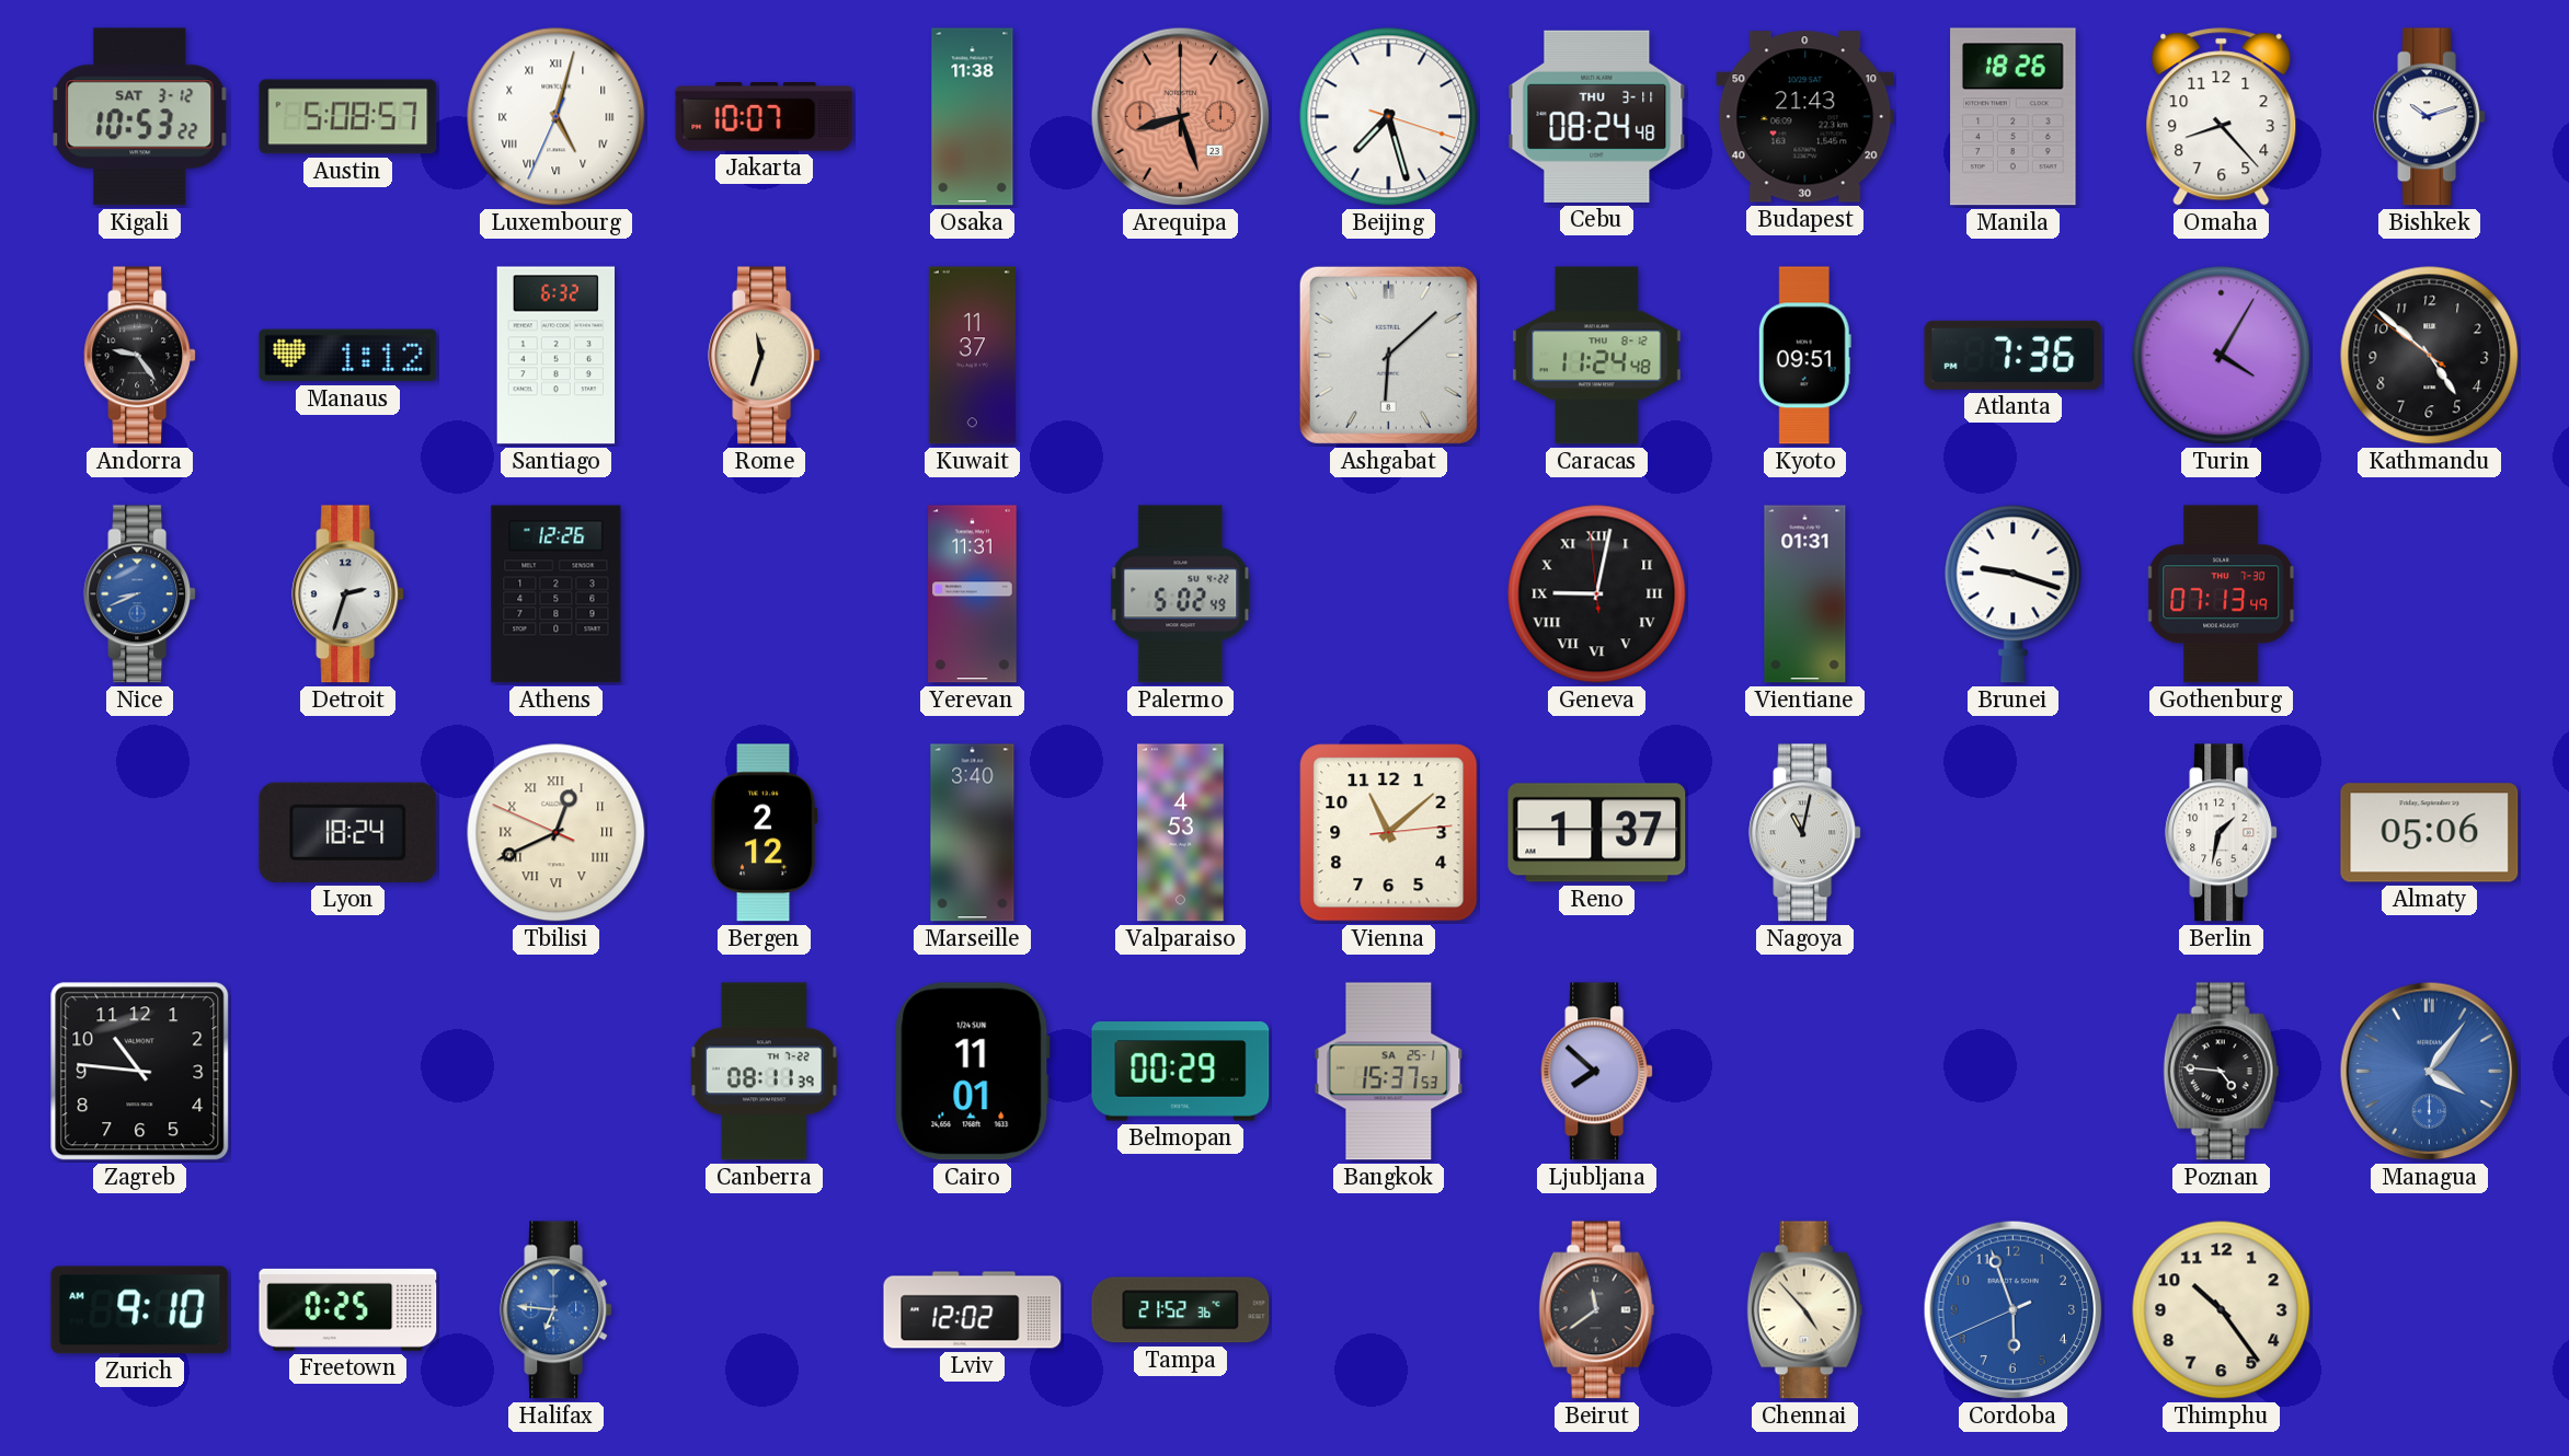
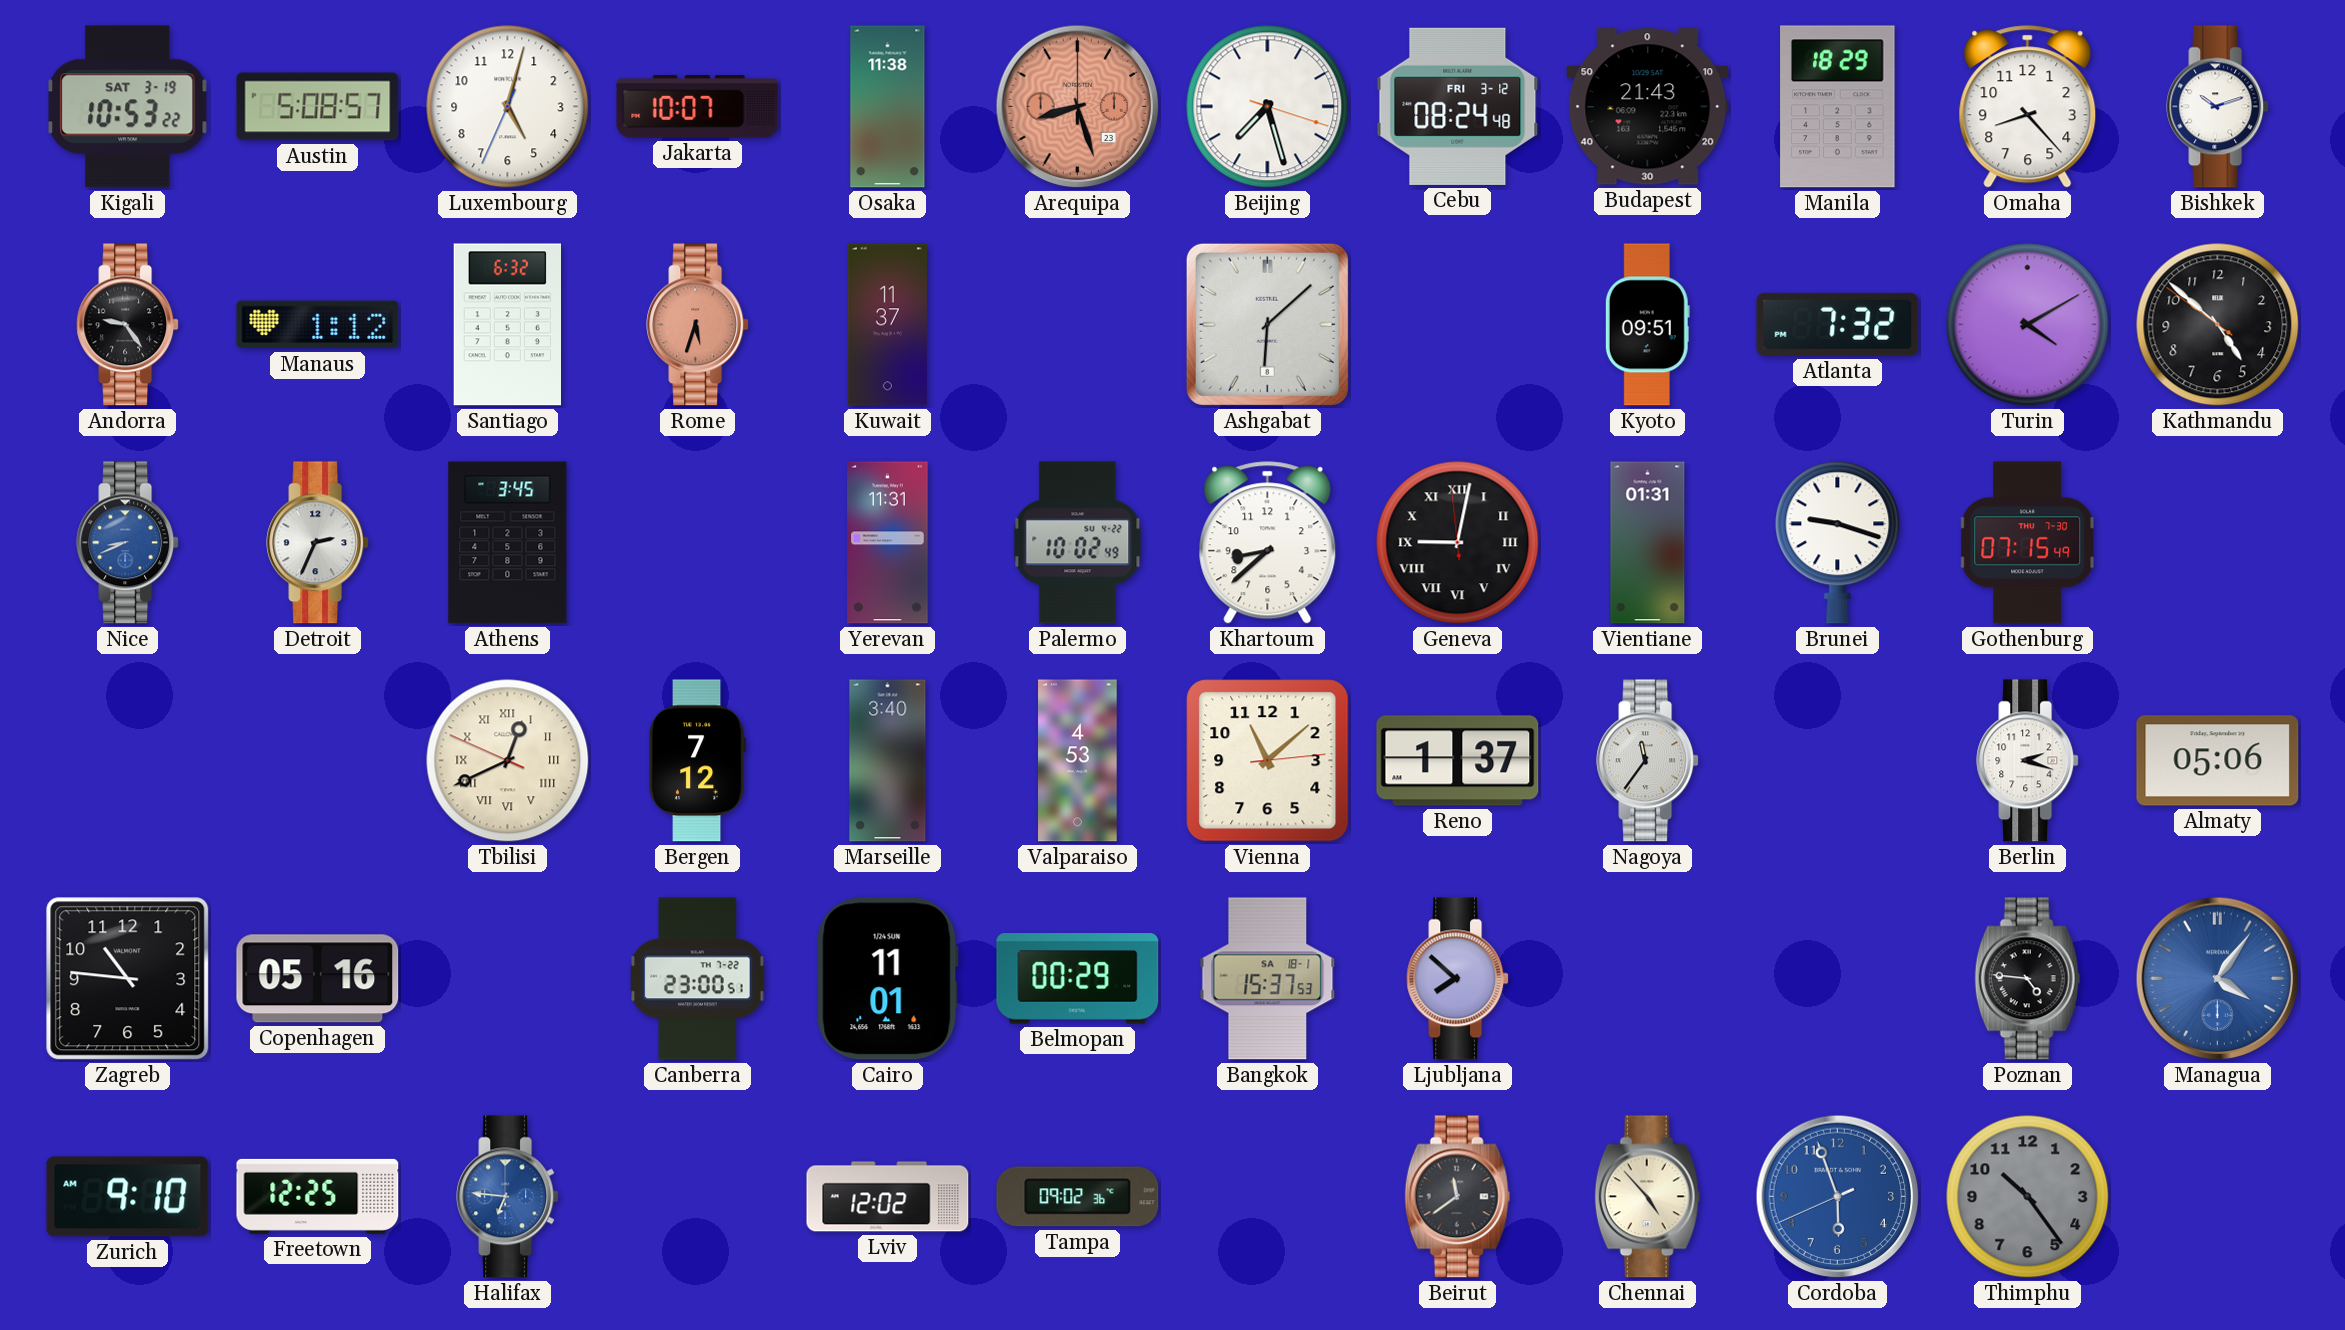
Kigali date: SAT 3-12 -> SAT 3-19 (128, 107)
Luxembourg numerals: Roman -> Arabic (508, 107)
Cebu date: THU 3-11 -> FRI 3-12 (1458, 106)
Manila: 18:26 -> 18:29 (1838, 107)
Rome: 11:33 -> 5:33 (698, 325)
Rome dial: cream -> salmon (698, 325)
Caracas: 11:24 -> none (1597, 356)
Atlanta: 7:36 -> 7:32 (1838, 324)
Turin: 4:05 -> 4:10 (2028, 325)
Detroit: 2:33 -> 2:34 (318, 543)
Athens: 12:26 -> 3:45 (508, 543)
Palermo: 5:02 -> 10:02 (1078, 543)
Khartoum: none -> 8:38 (1268, 543)
Gothenburg: 07:13 -> 07:15 (2027, 543)
Lyon: 18:24 -> none (348, 832)
Bergen: 2:12 -> 7:12 (697, 761)
Nagoya: 11:02 -> 11:36 (1648, 761)
Berlin: 1:32 -> 2:18 (2028, 761)
Copenhagen: none -> 05:16 (318, 979)
Canberra: 08:11 -> 23:00 (698, 979)
Bangkok date: SA 25-1 -> SA 18-1 (1268, 979)
Freetown: 0:25 -> 12:25 (318, 1196)
Tampa: 21:52 -> 09:02 (1078, 1197)
Thimphu dial: cream -> grey (2028, 1197)
